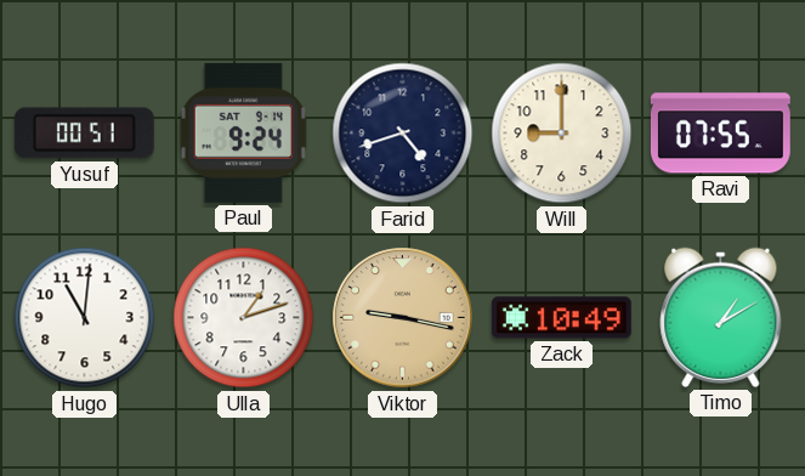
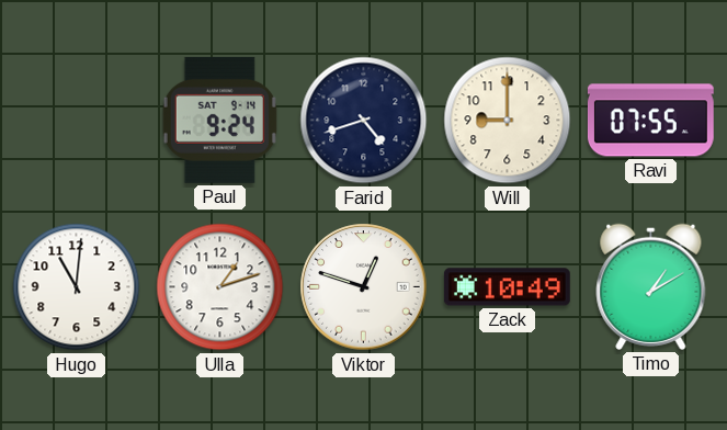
Yusuf: 00:51 -> none (84, 134)
Viktor: 9:17 -> 12:48 (364, 287)
Viktor dial: champagne -> white (364, 287)
